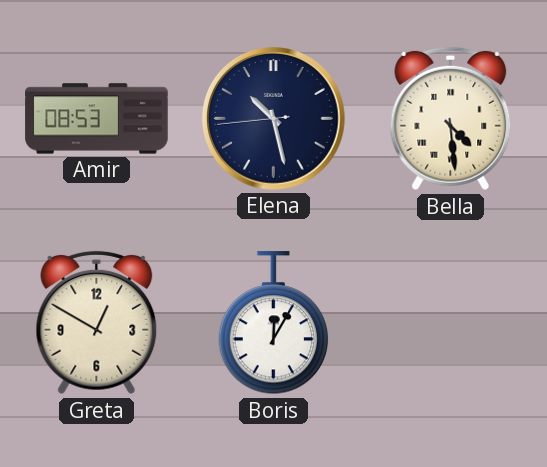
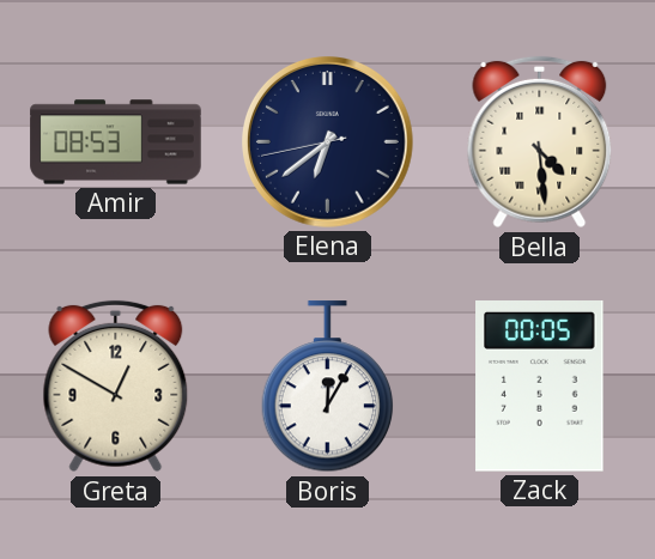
Elena: 10:27 -> 6:38 (328, 142)
Zack: none -> 00:05 (540, 387)
